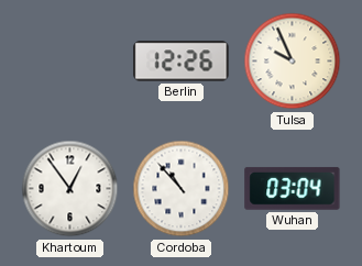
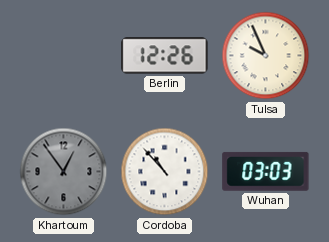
Khartoum dial: white -> grey (64, 172)
Wuhan: 03:04 -> 03:03 (266, 171)
